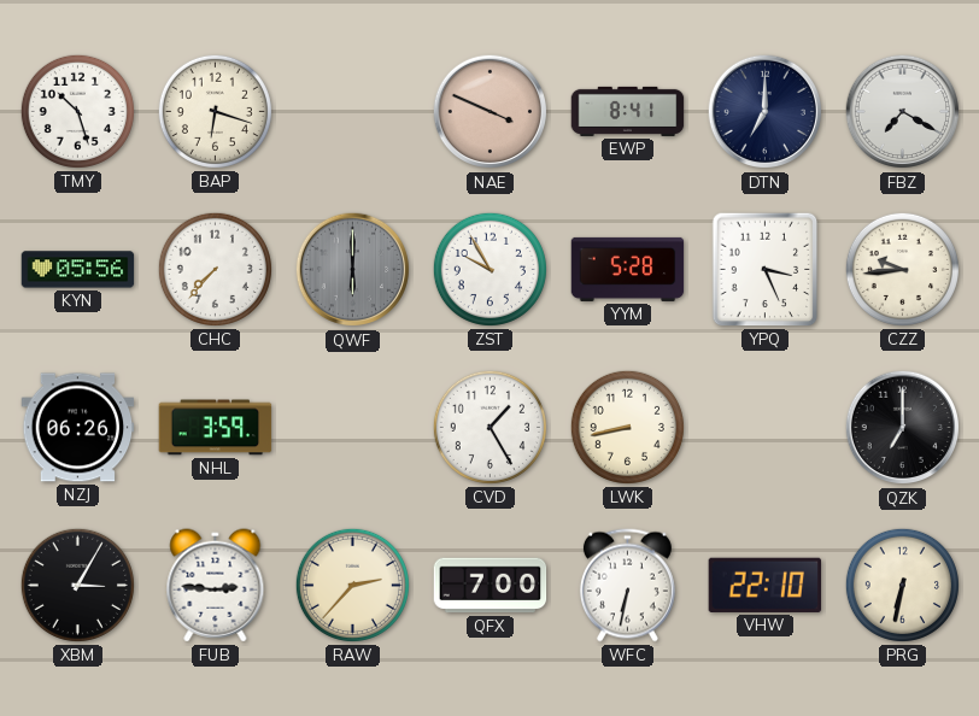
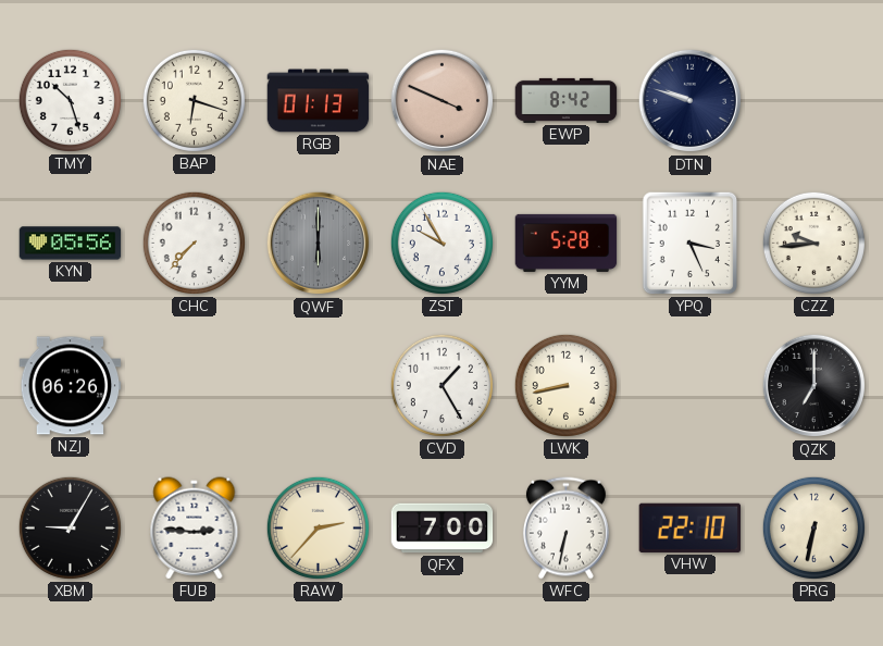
RGB: none -> 01:13 (319, 101)
EWP: 8:41 -> 8:42 (567, 100)
DTN: 7:00 -> 9:48 (691, 101)
FBZ: 7:20 -> none (903, 112)
NHL: 3:59 -> none (216, 428)
XBM: 3:05 -> 9:05 (70, 527)
